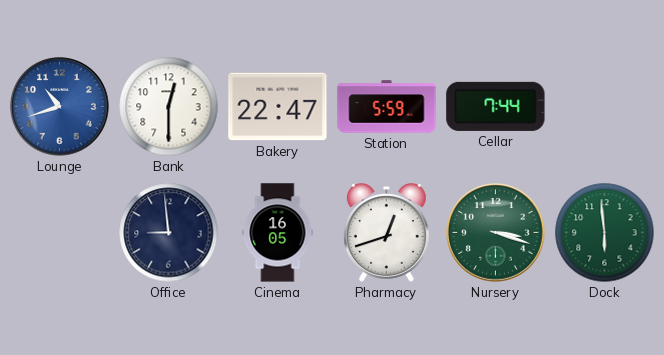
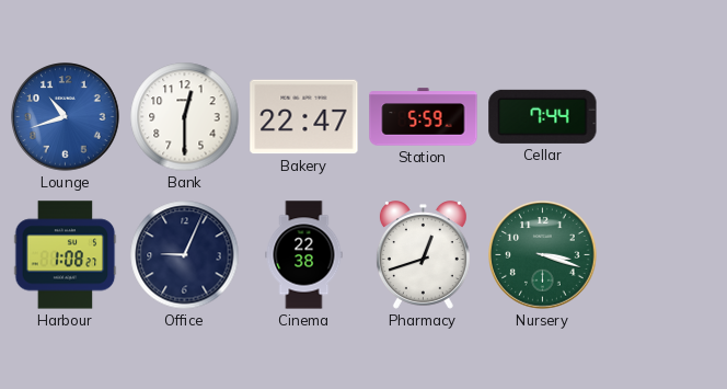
Harbour: none -> 1:08 (66, 255)
Office: 8:59 -> 9:04 (185, 255)
Cinema: 16:05 -> 22:38 (304, 255)
Dock: 5:59 -> none (605, 233)
